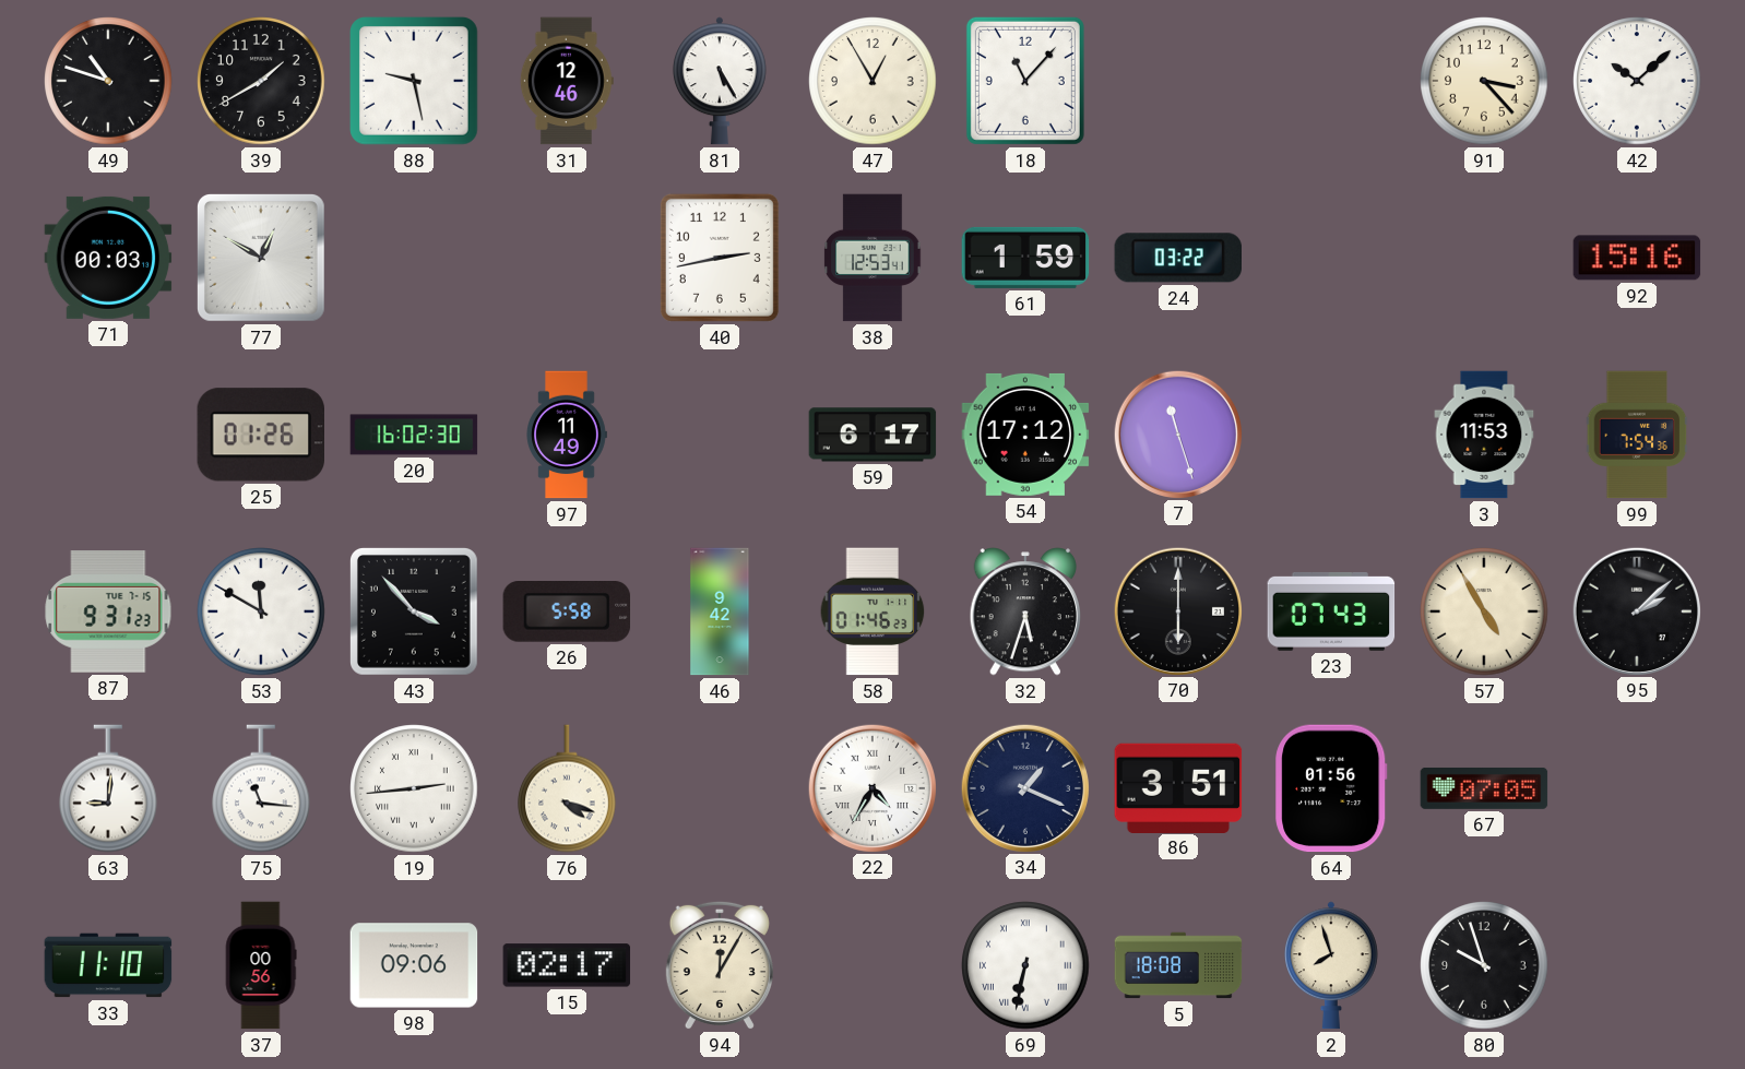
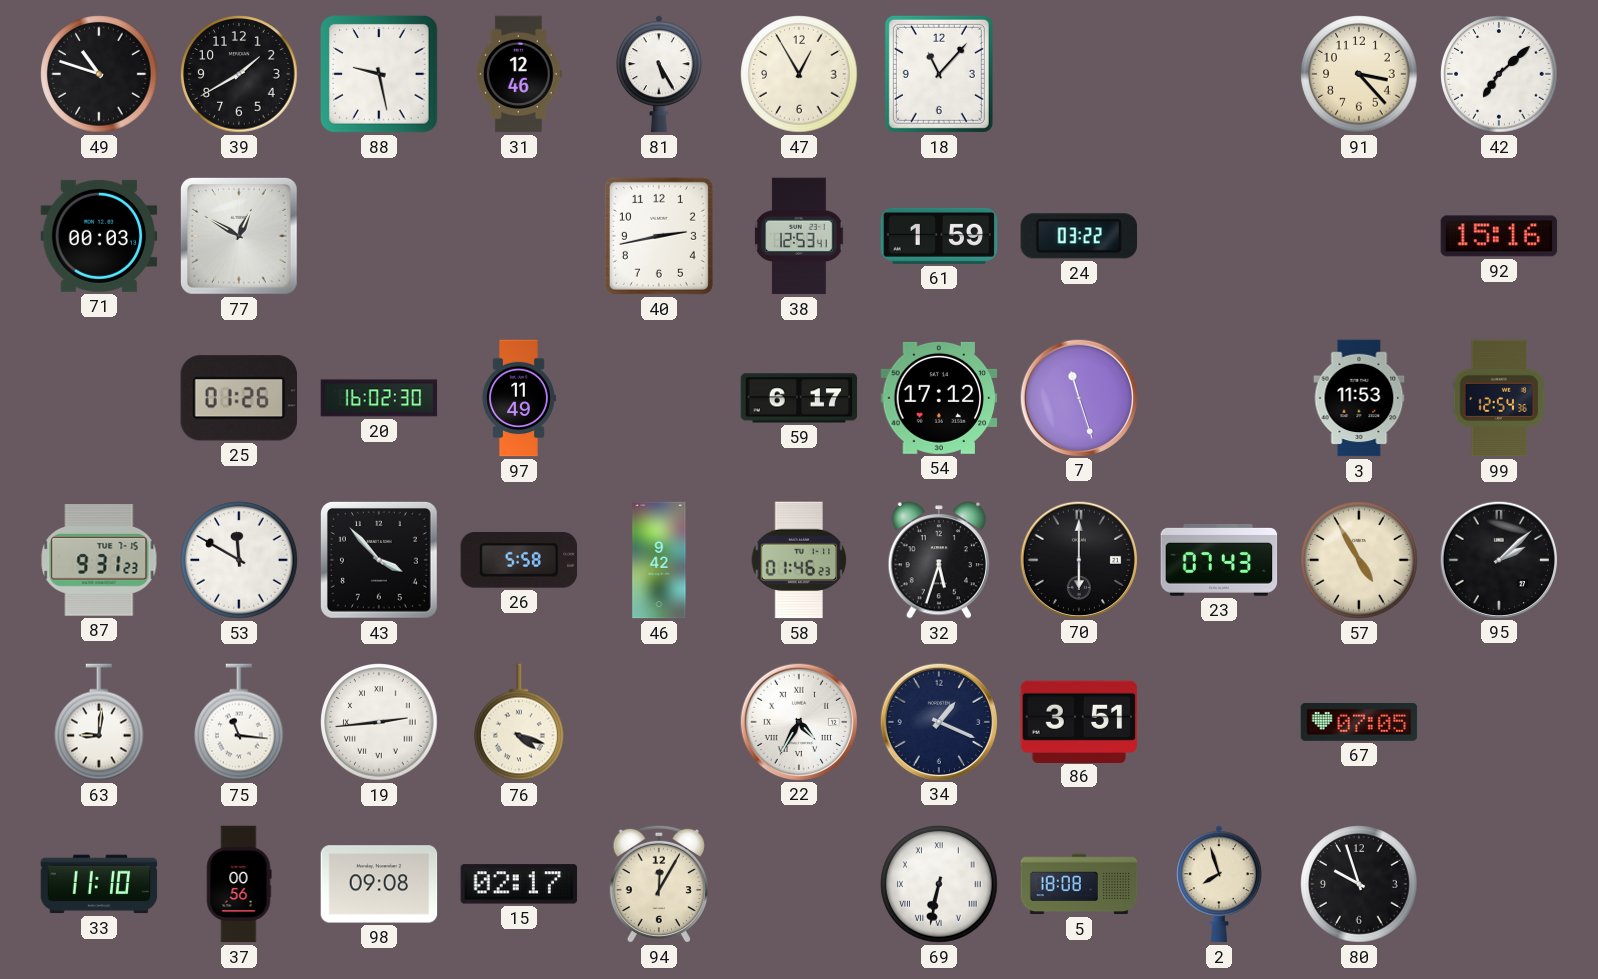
42: 10:08 -> 7:08 (1499, 74)
99: 7:54 -> 12:54 (1499, 398)
64: 01:56 -> none (1331, 788)
98: 09:06 -> 09:08 (379, 884)
